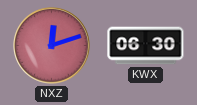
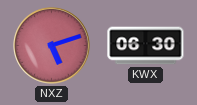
NXZ: 12:12 -> 5:12 (52, 46)
